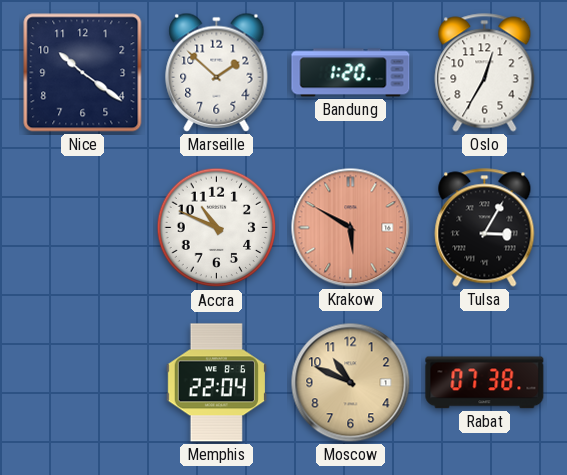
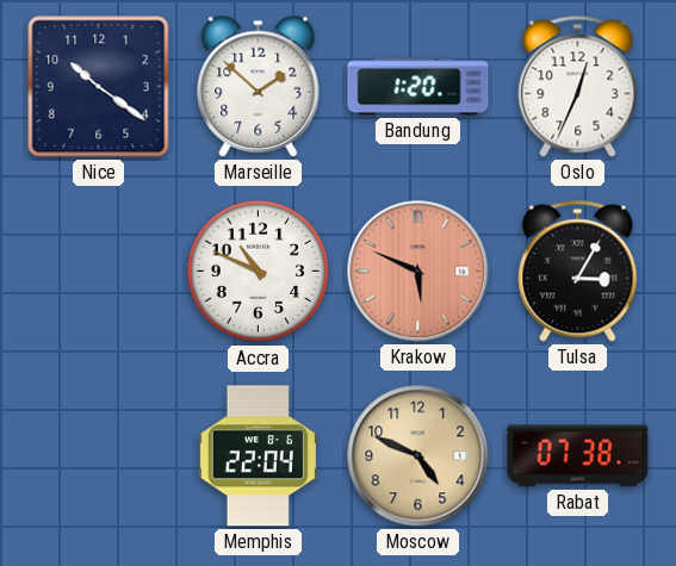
Oslo: 12:35 -> 12:34 (578, 87)
Krakow: 5:50 -> 5:49 (418, 272)
Moscow: 10:49 -> 4:49 (418, 456)
